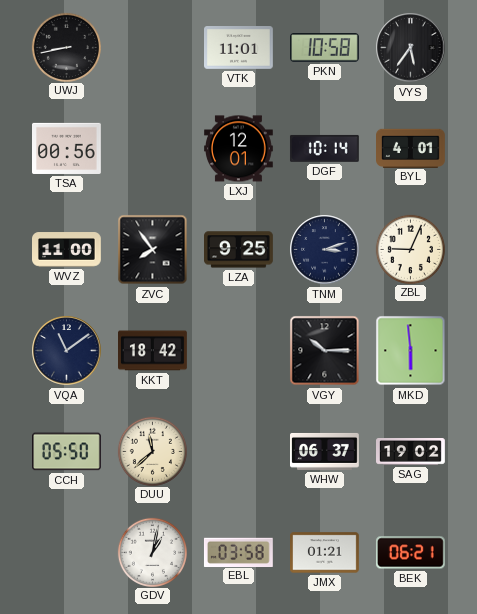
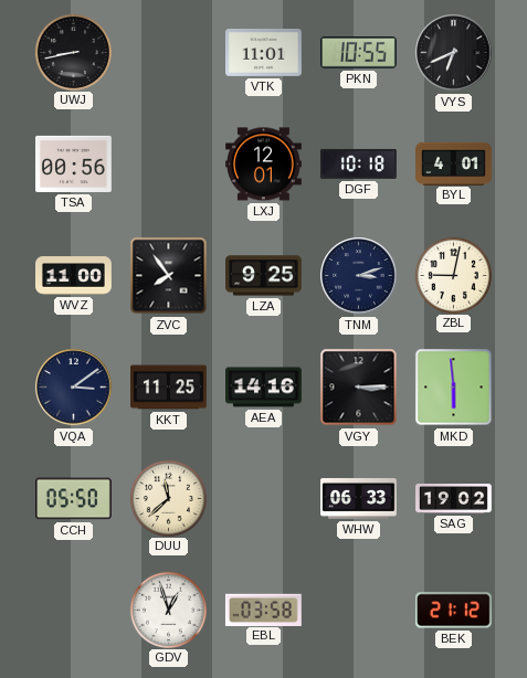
PKN: 10:58 -> 10:55 (359, 53)
VYS: 5:36 -> 6:41 (454, 53)
DGF: 10:14 -> 10:18 (358, 163)
ZBL: 9:04 -> 9:02 (453, 275)
VQA: 11:09 -> 3:09 (74, 388)
KKT: 18:42 -> 11:25 (169, 388)
AEA: none -> 14:16 (264, 388)
VGY: 10:15 -> 3:15 (359, 388)
WHW: 06:37 -> 06:33 (359, 499)
GDV: 1:02 -> 12:57 (168, 610)
JMX: 01:21 -> none (325, 553)
BEK: 06:21 -> 21:12 (453, 611)
